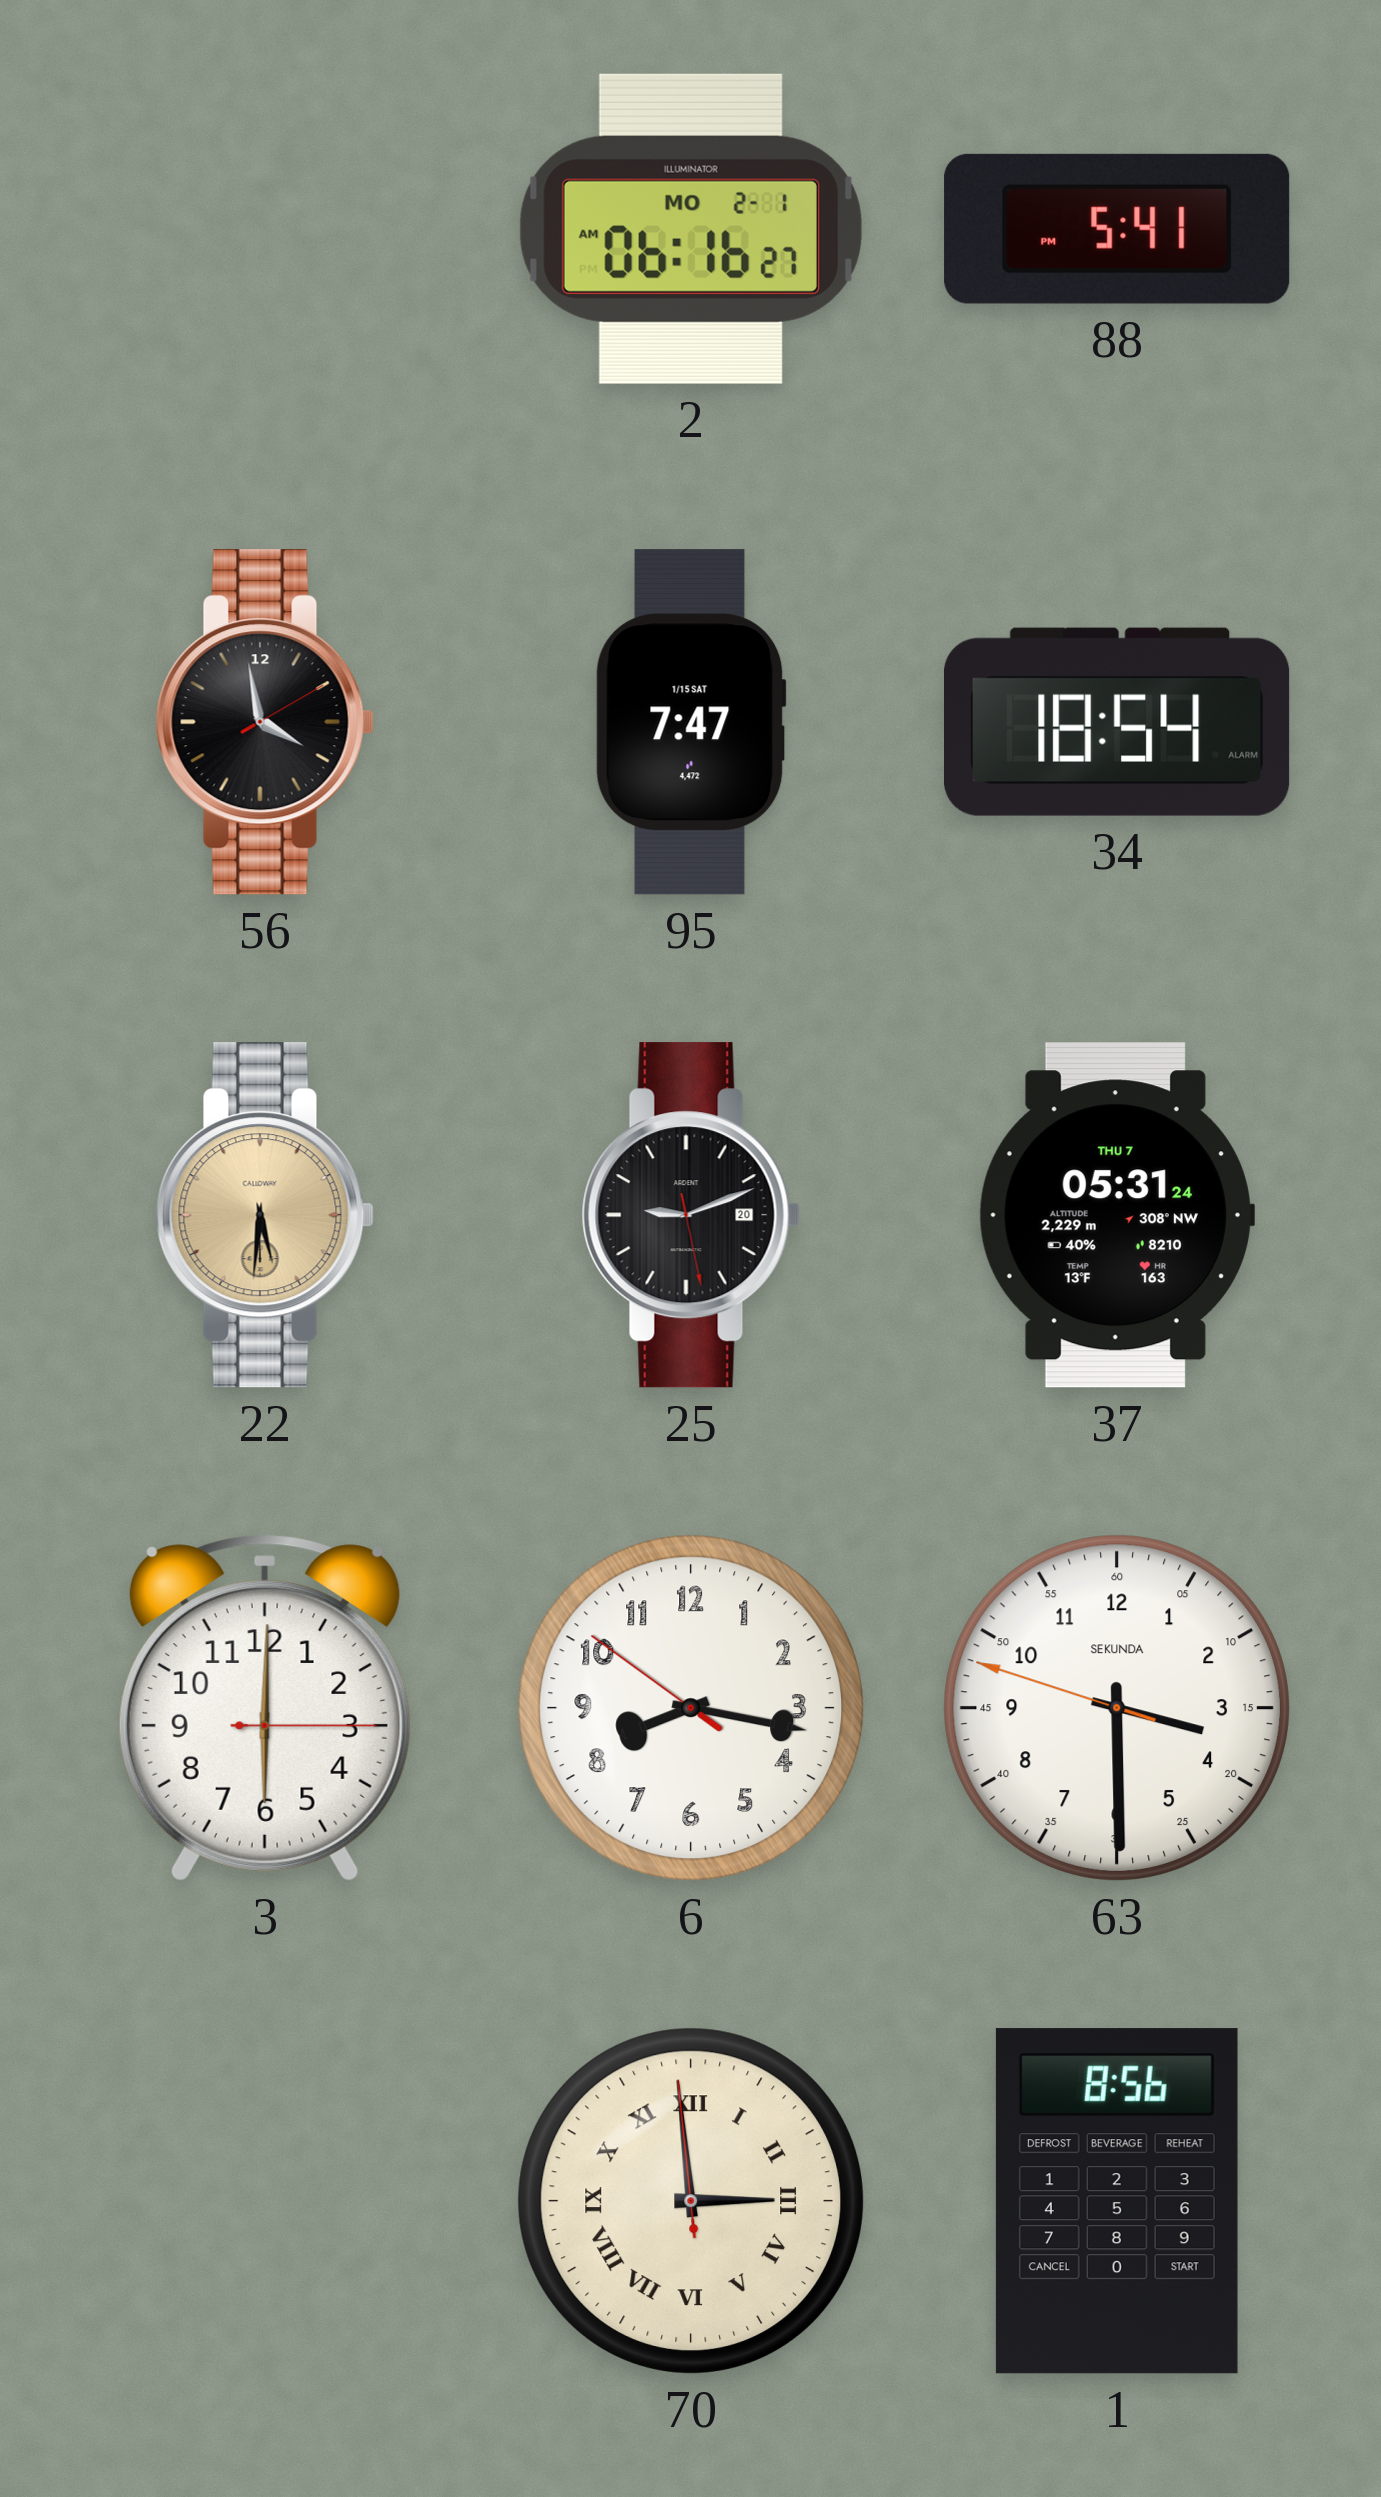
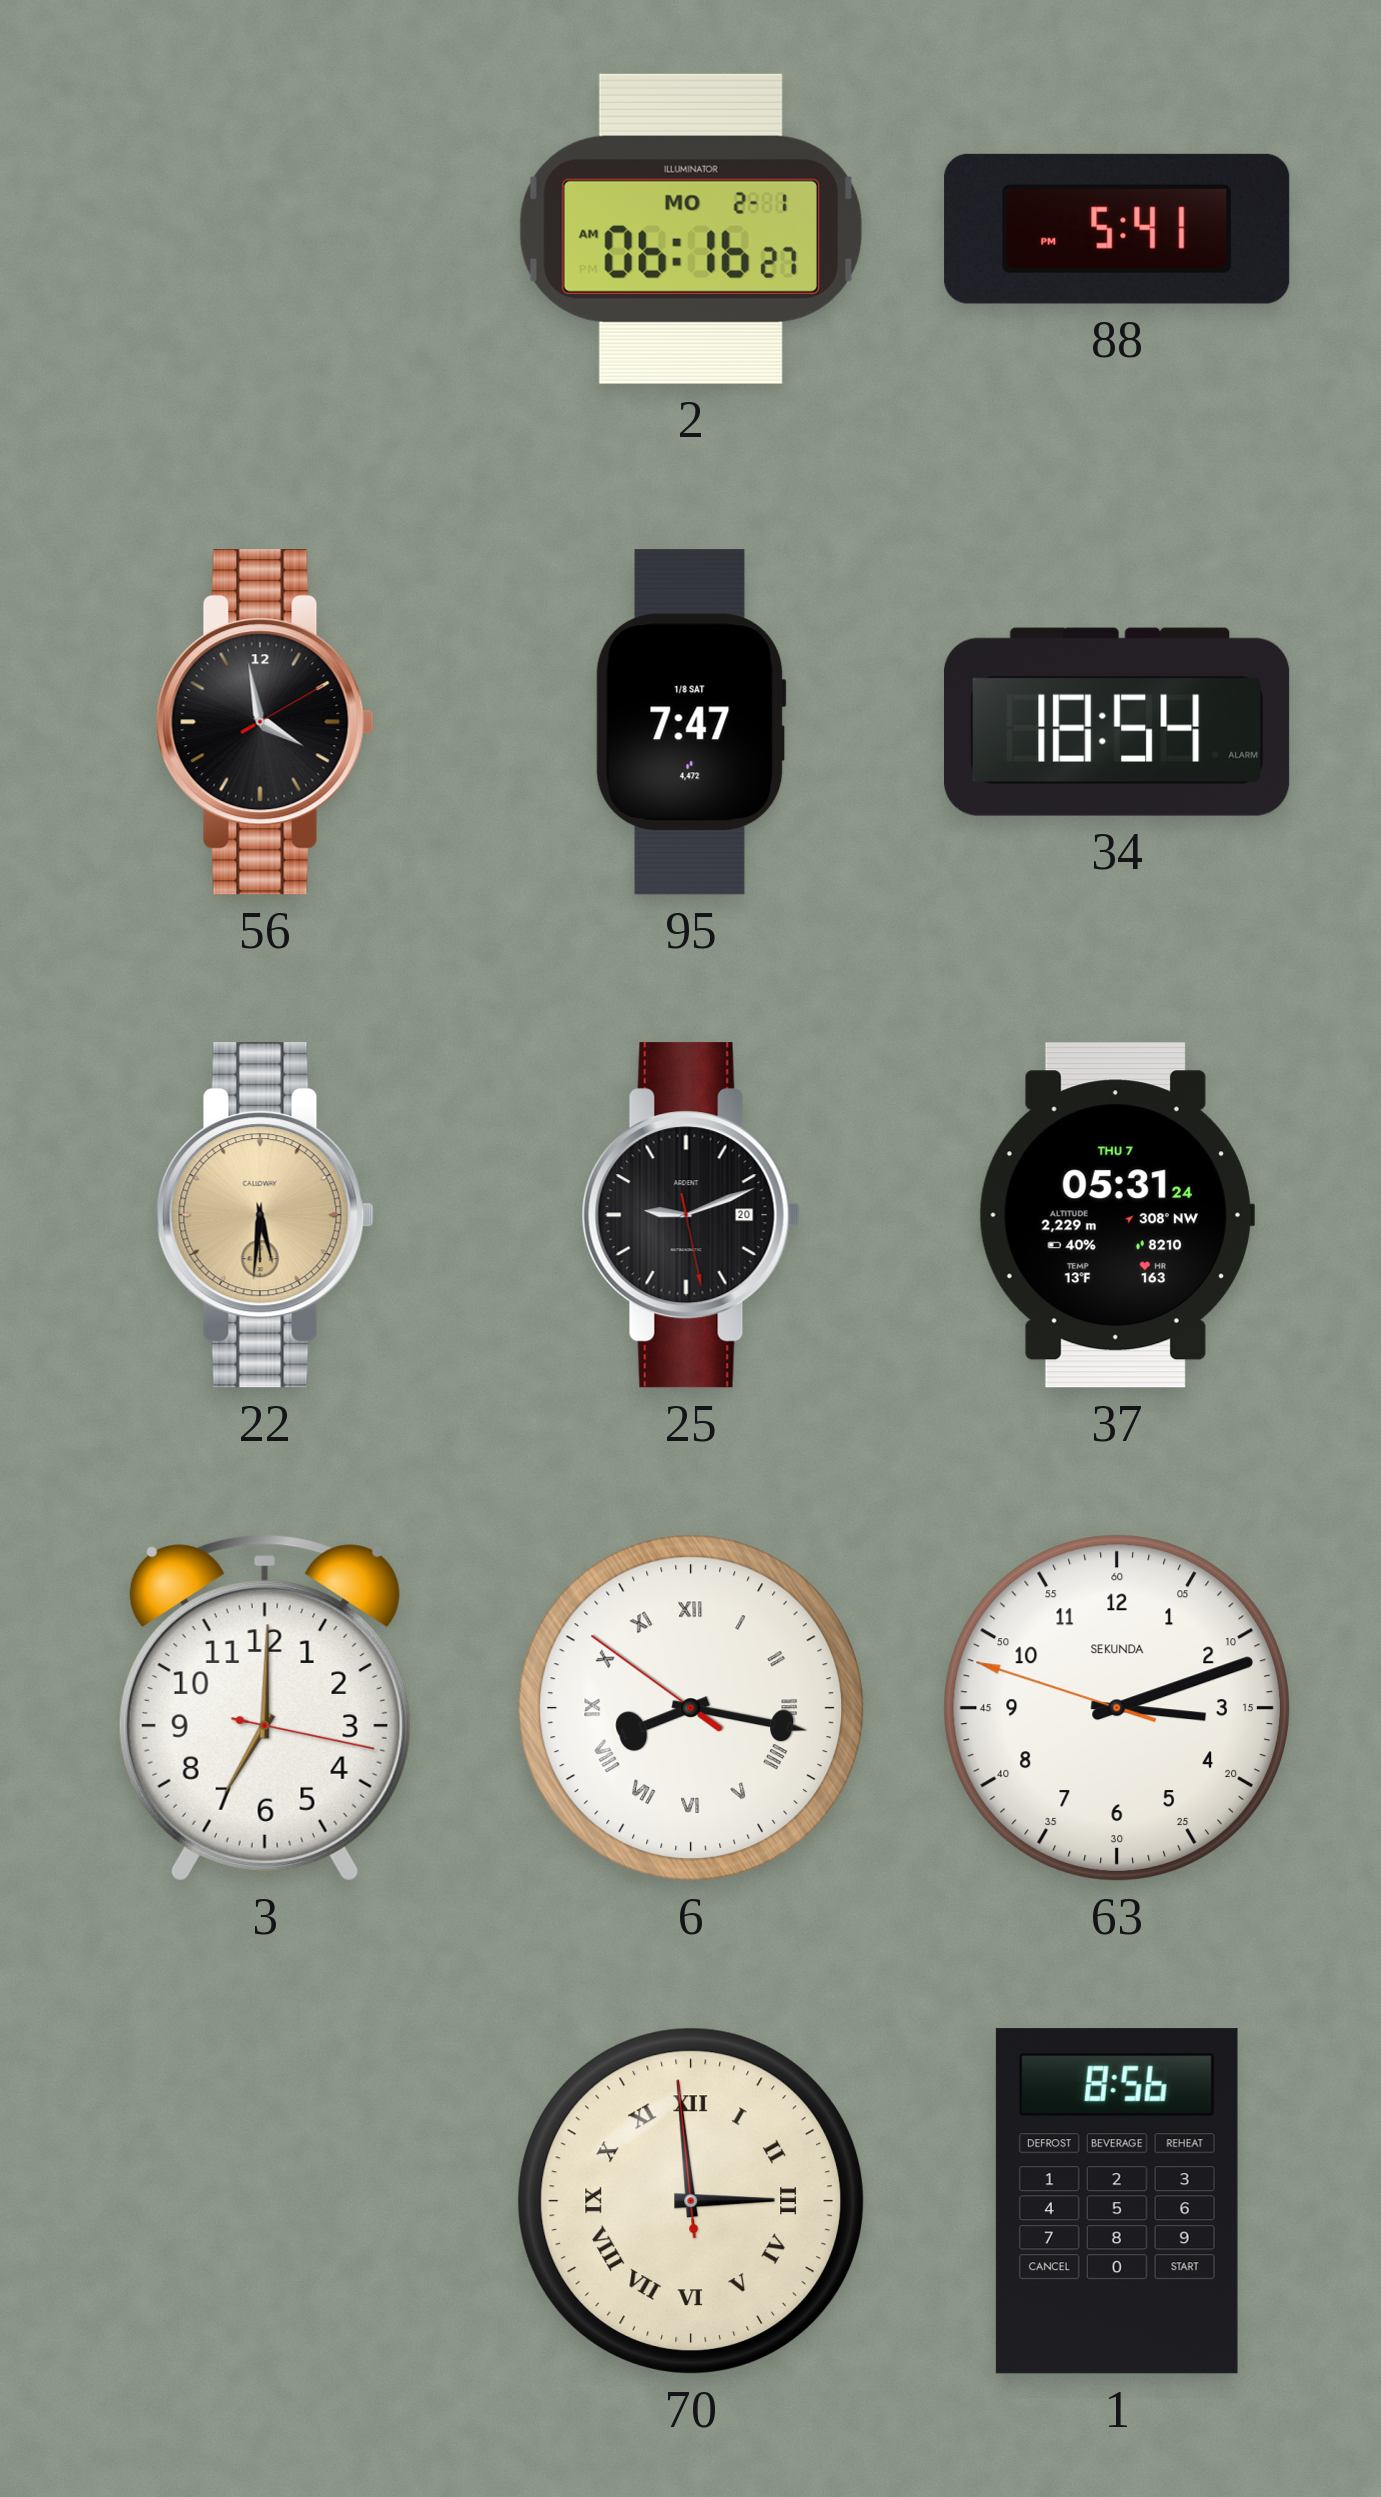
95 date: 1/15 SAT -> 1/8 SAT (691, 722)
3: 6:00 -> 7:00 (265, 1708)
6 numerals: Arabic -> Roman (691, 1708)
63: 3:29 -> 3:11 (1117, 1708)
